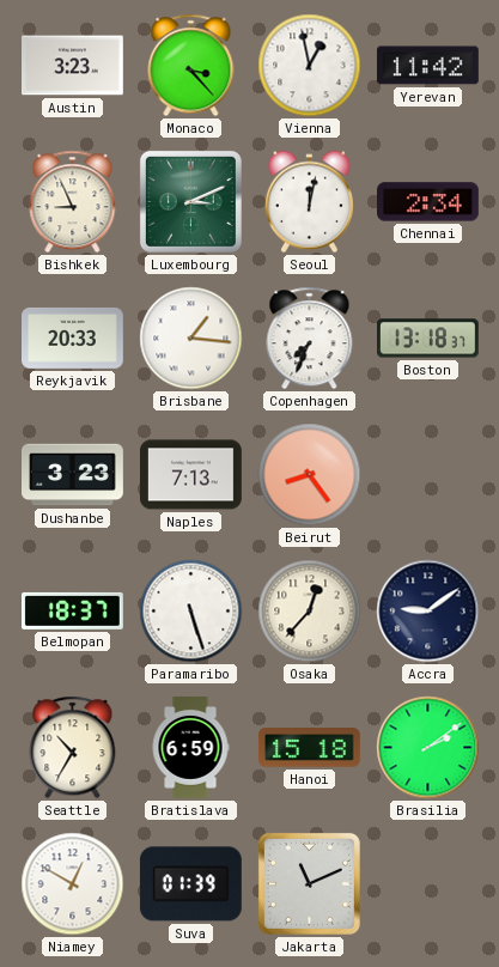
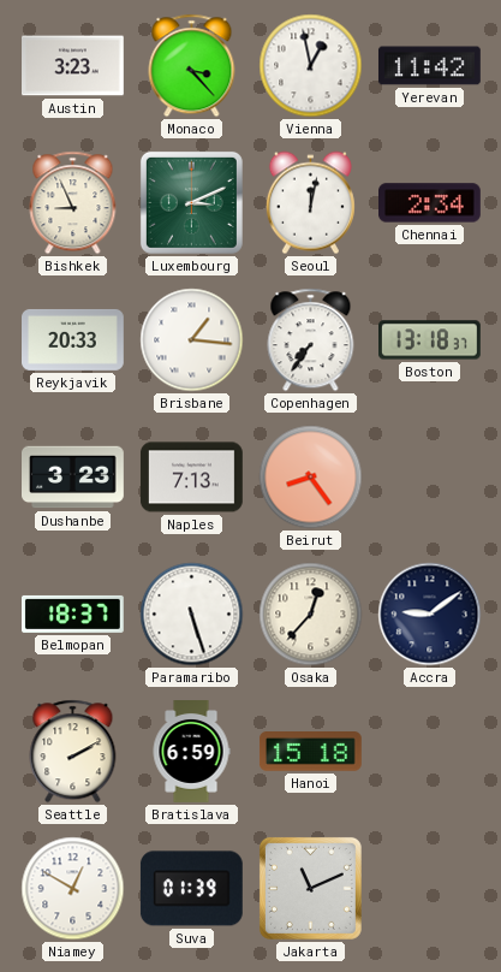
Copenhagen: 7:34 -> 7:36 (311, 340)
Seattle: 10:35 -> 2:10 (73, 752)
Brasilia: 2:09 -> none (428, 748)
